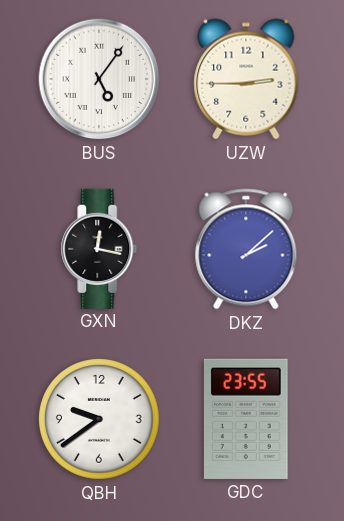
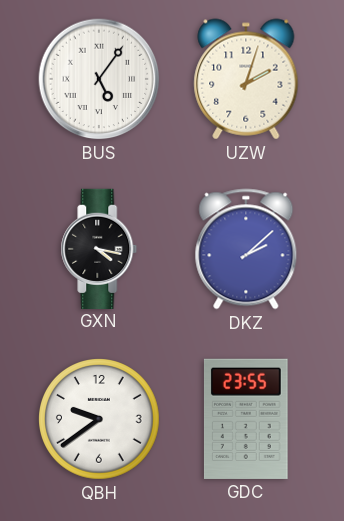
UZW: 2:45 -> 2:03 (246, 79)
GXN: 12:17 -> 4:17 (99, 248)
